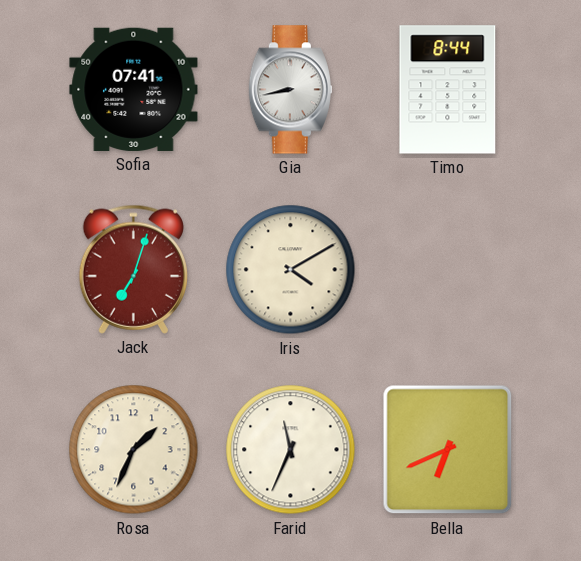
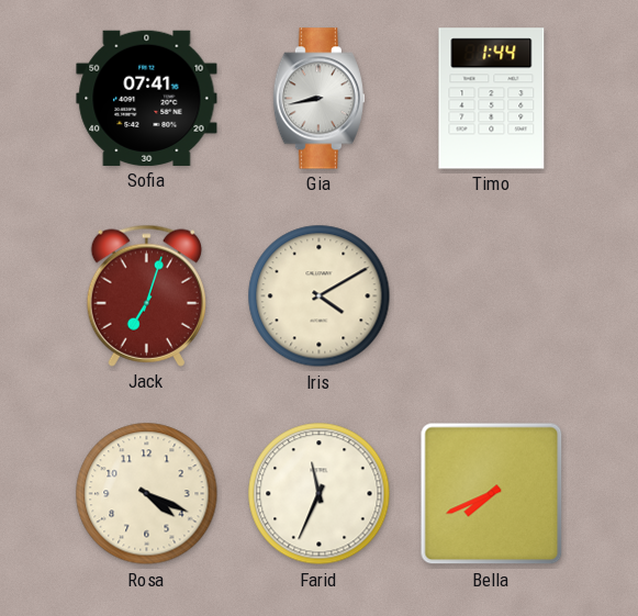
Timo: 8:44 -> 1:44 (492, 99)
Rosa: 1:34 -> 4:19 (147, 494)
Bella: 6:41 -> 7:41 (492, 494)
